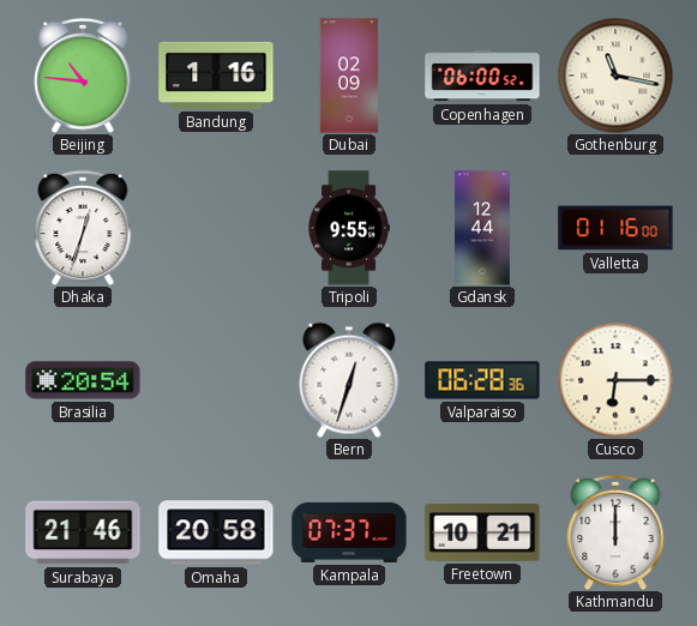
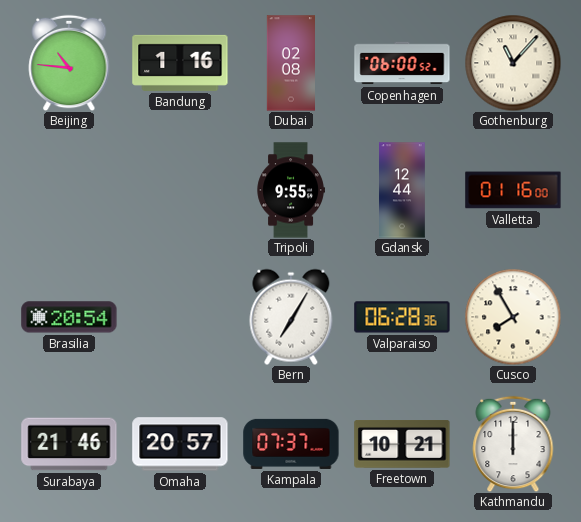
Dubai: 02:09 -> 02:08 (290, 63)
Gothenburg: 11:17 -> 11:07 (513, 63)
Dhaka: 12:33 -> none (83, 228)
Bern: 12:33 -> 7:05 (291, 317)
Cusco: 6:15 -> 7:55 (513, 317)
Omaha: 20:58 -> 20:57 (180, 444)
